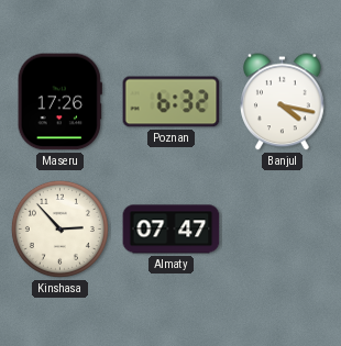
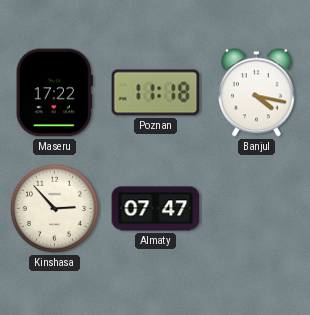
Maseru: 17:26 -> 17:22 (54, 93)
Poznan: 6:32 -> 11:18 (156, 93)
